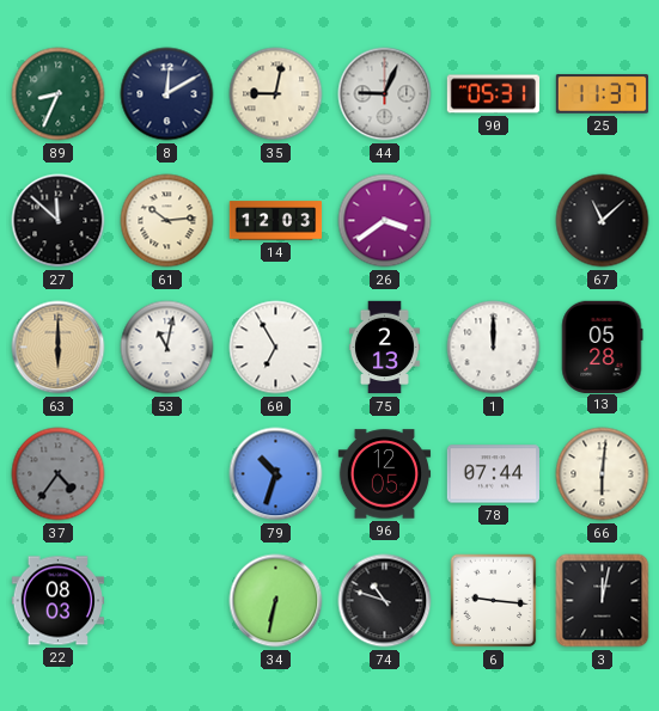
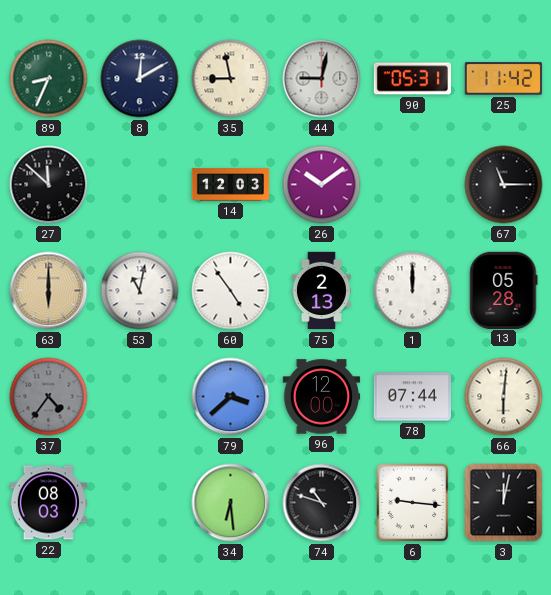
35: 9:02 -> 8:58 (231, 79)
44: 9:04 -> 9:02 (322, 79)
25: 11:37 -> 11:42 (504, 79)
61: 10:14 -> none (167, 221)
26: 3:39 -> 10:09 (322, 185)
67: 11:08 -> 11:15 (504, 185)
60: 6:55 -> 4:54 (231, 291)
79: 10:33 -> 3:38 (231, 397)
96: 12:05 -> 12:00 (322, 397)
34: 6:32 -> 6:29 (231, 503)
